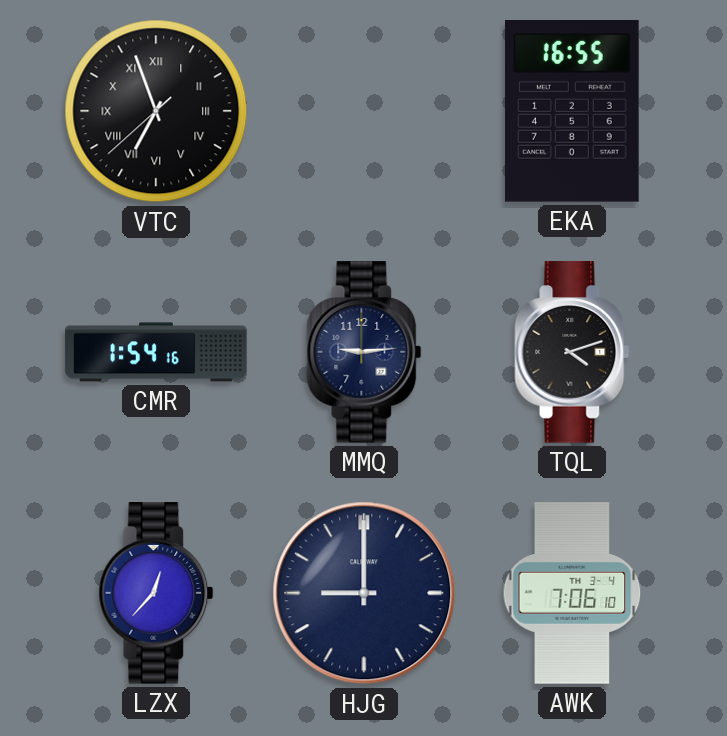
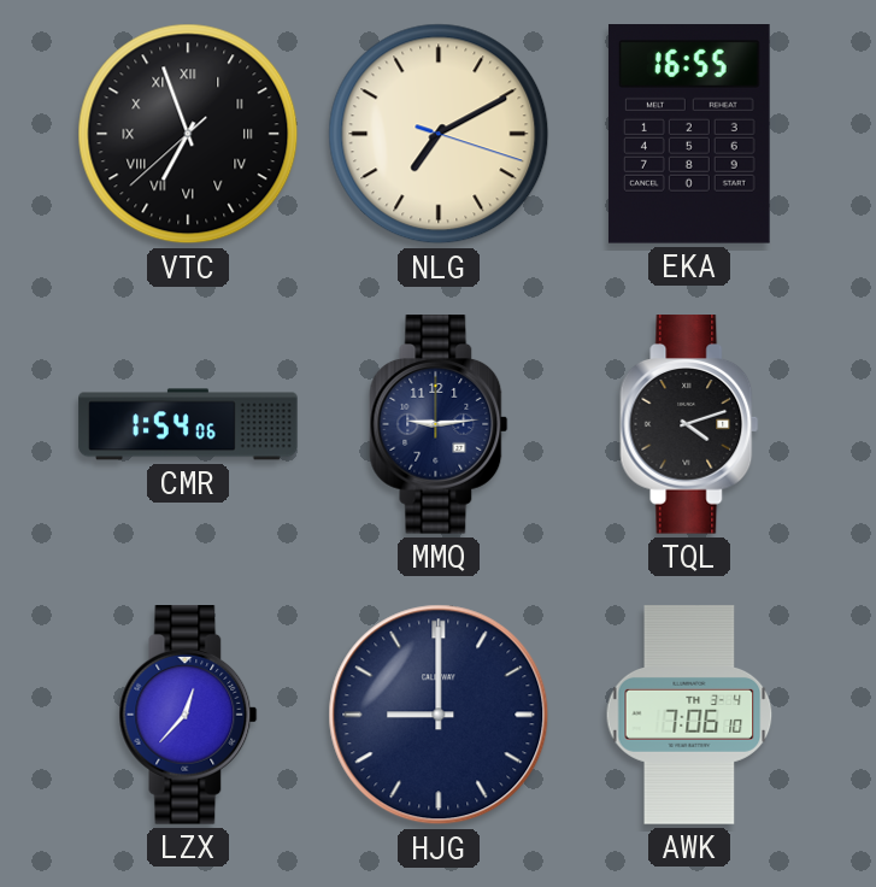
NLG: none -> 7:10 (439, 134)
CMR: 1:54:16 -> 1:54:06 (188, 424)
